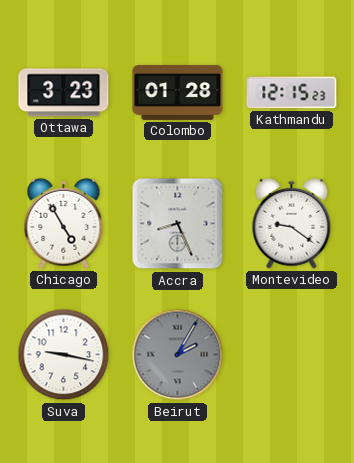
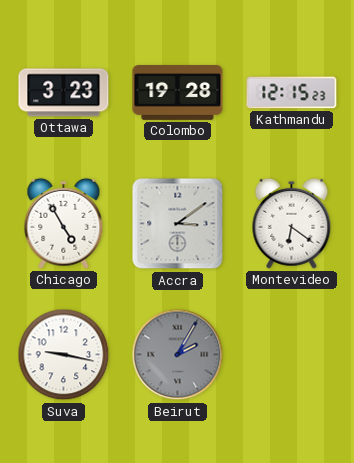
Colombo: 01:28 -> 19:28 (178, 92)
Accra: 8:26 -> 3:09 (178, 224)
Montevideo: 9:21 -> 6:21 (292, 223)
